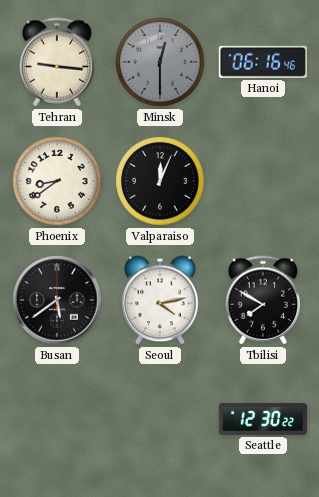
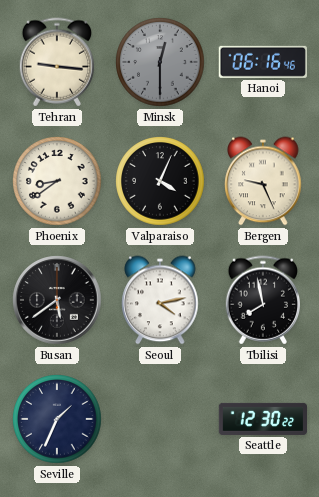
Valparaiso: 12:04 -> 4:04 (160, 181)
Bergen: none -> 9:26 (263, 181)
Tbilisi: 7:50 -> 7:58 (262, 300)
Seville: none -> 1:34 (57, 419)
